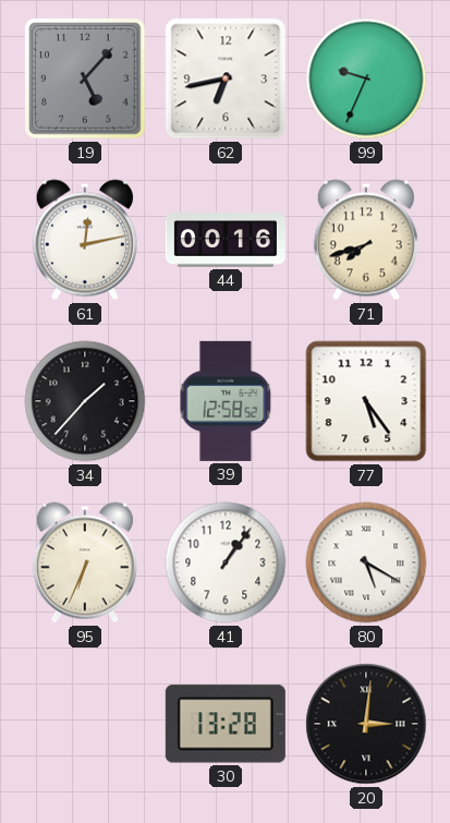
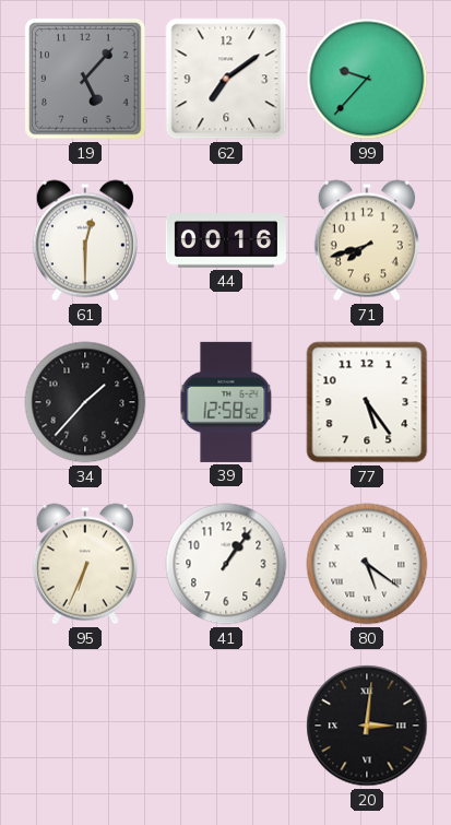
62: 6:43 -> 7:09 (226, 79)
99: 9:34 -> 9:37 (367, 79)
61: 12:13 -> 12:30 (85, 240)
80: 5:20 -> 5:21 (367, 564)
30: 13:28 -> none (226, 724)
